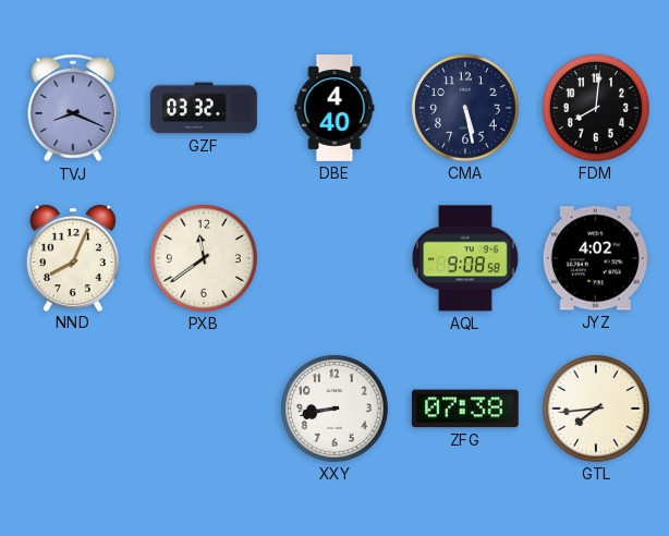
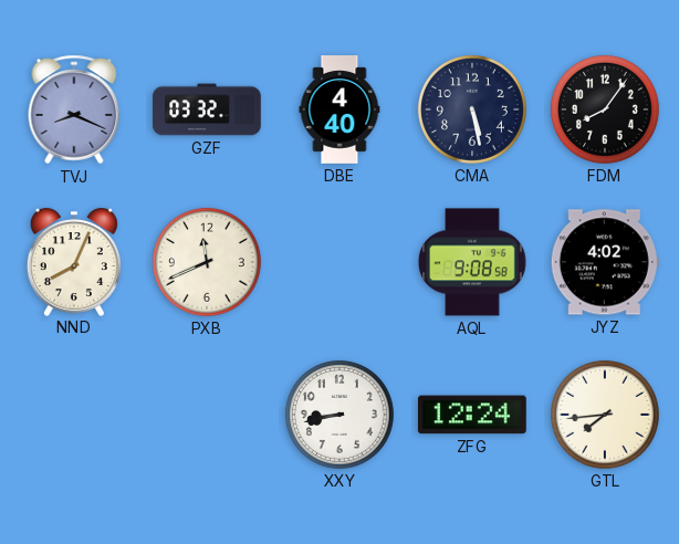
FDM: 8:01 -> 8:06 (605, 109)
PXB: 11:39 -> 11:41 (207, 262)
ZFG: 07:38 -> 12:24 (472, 415)
